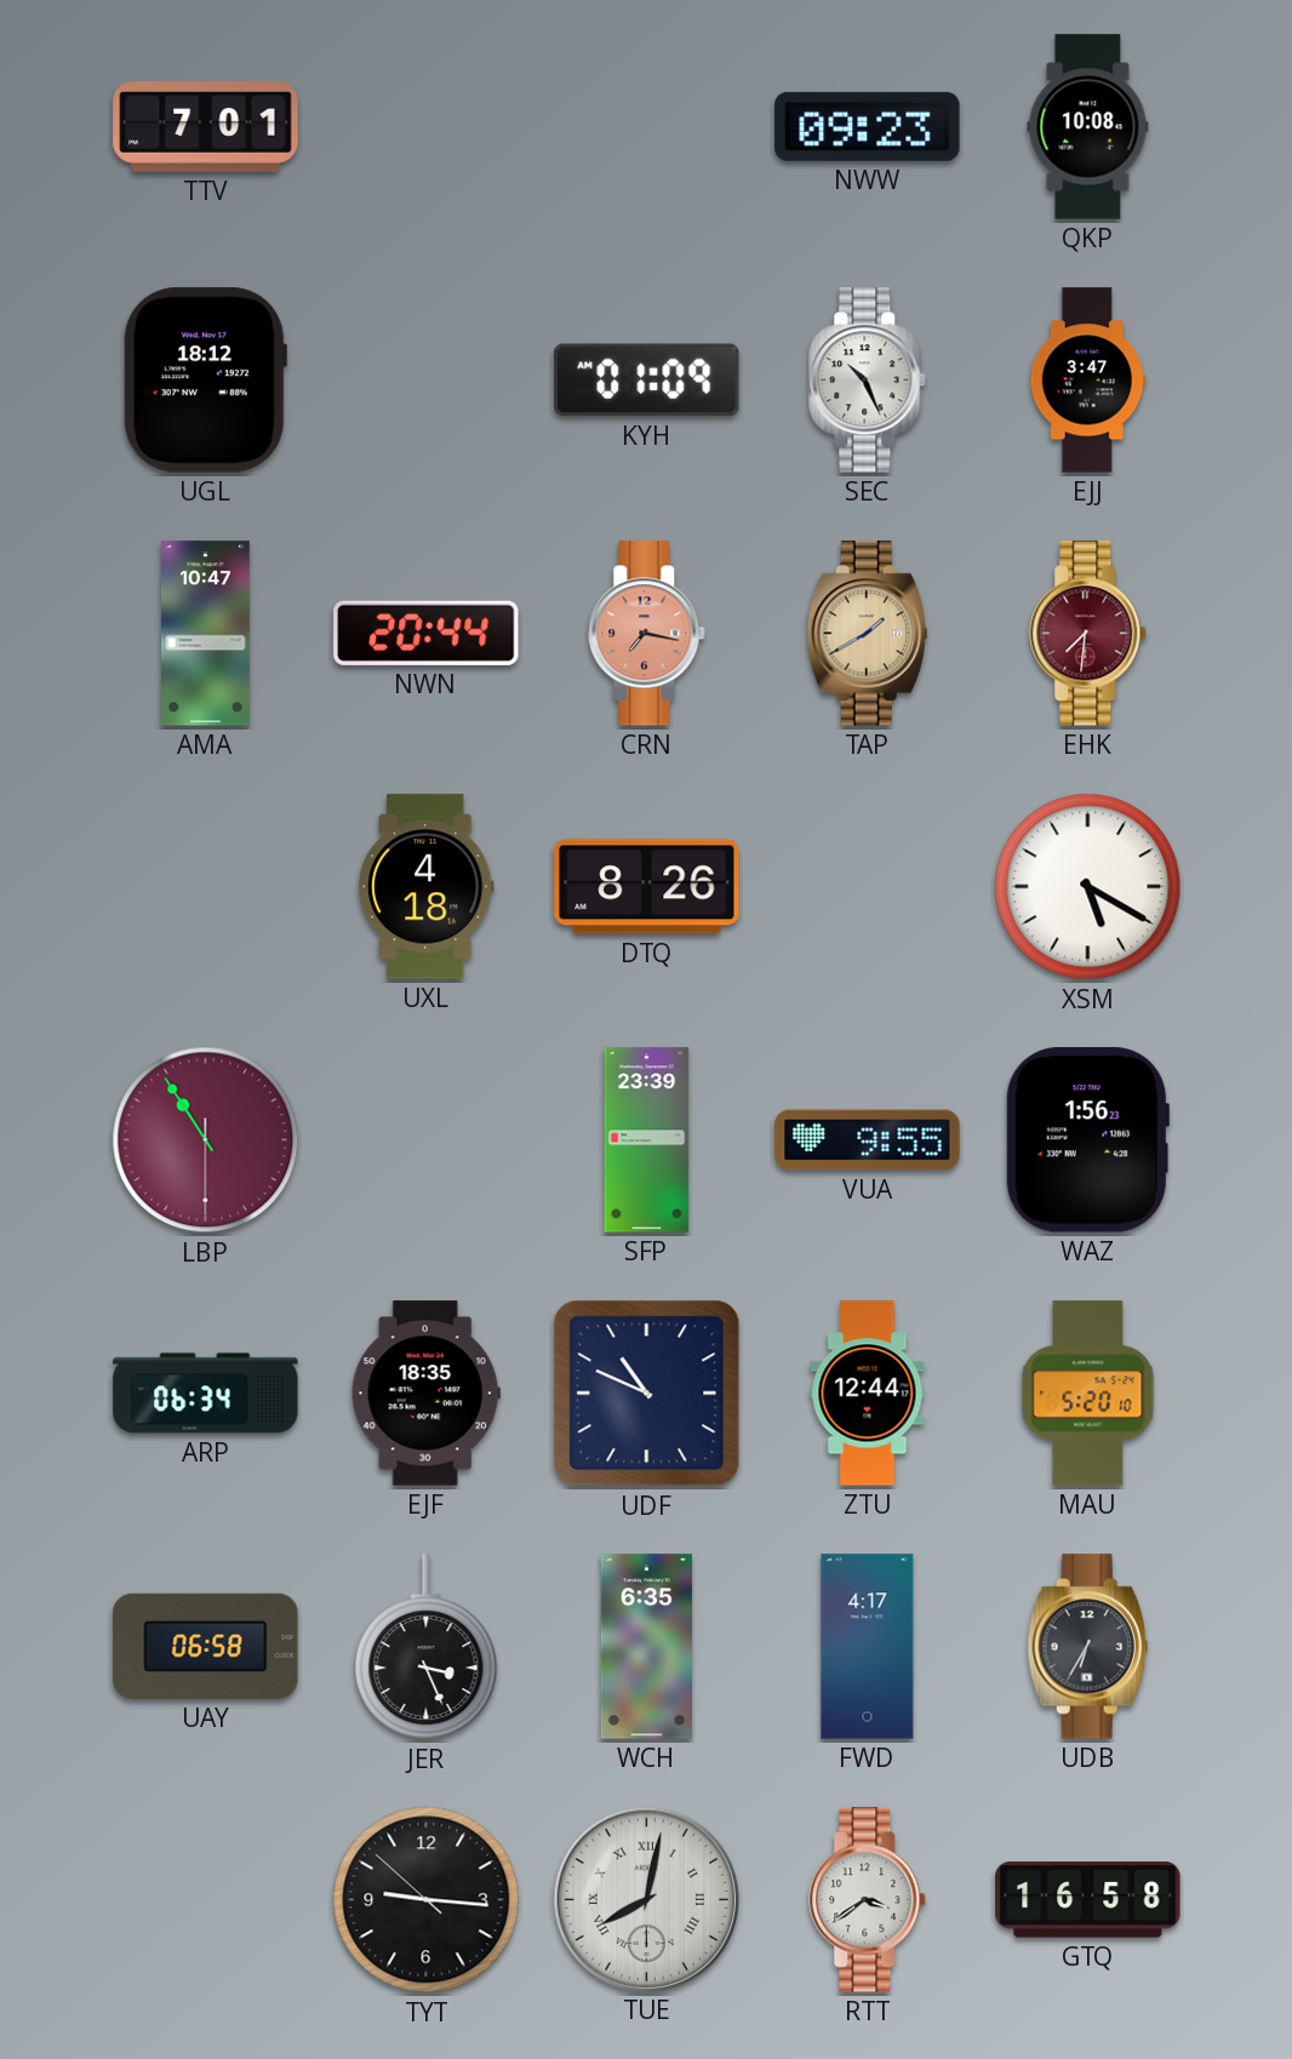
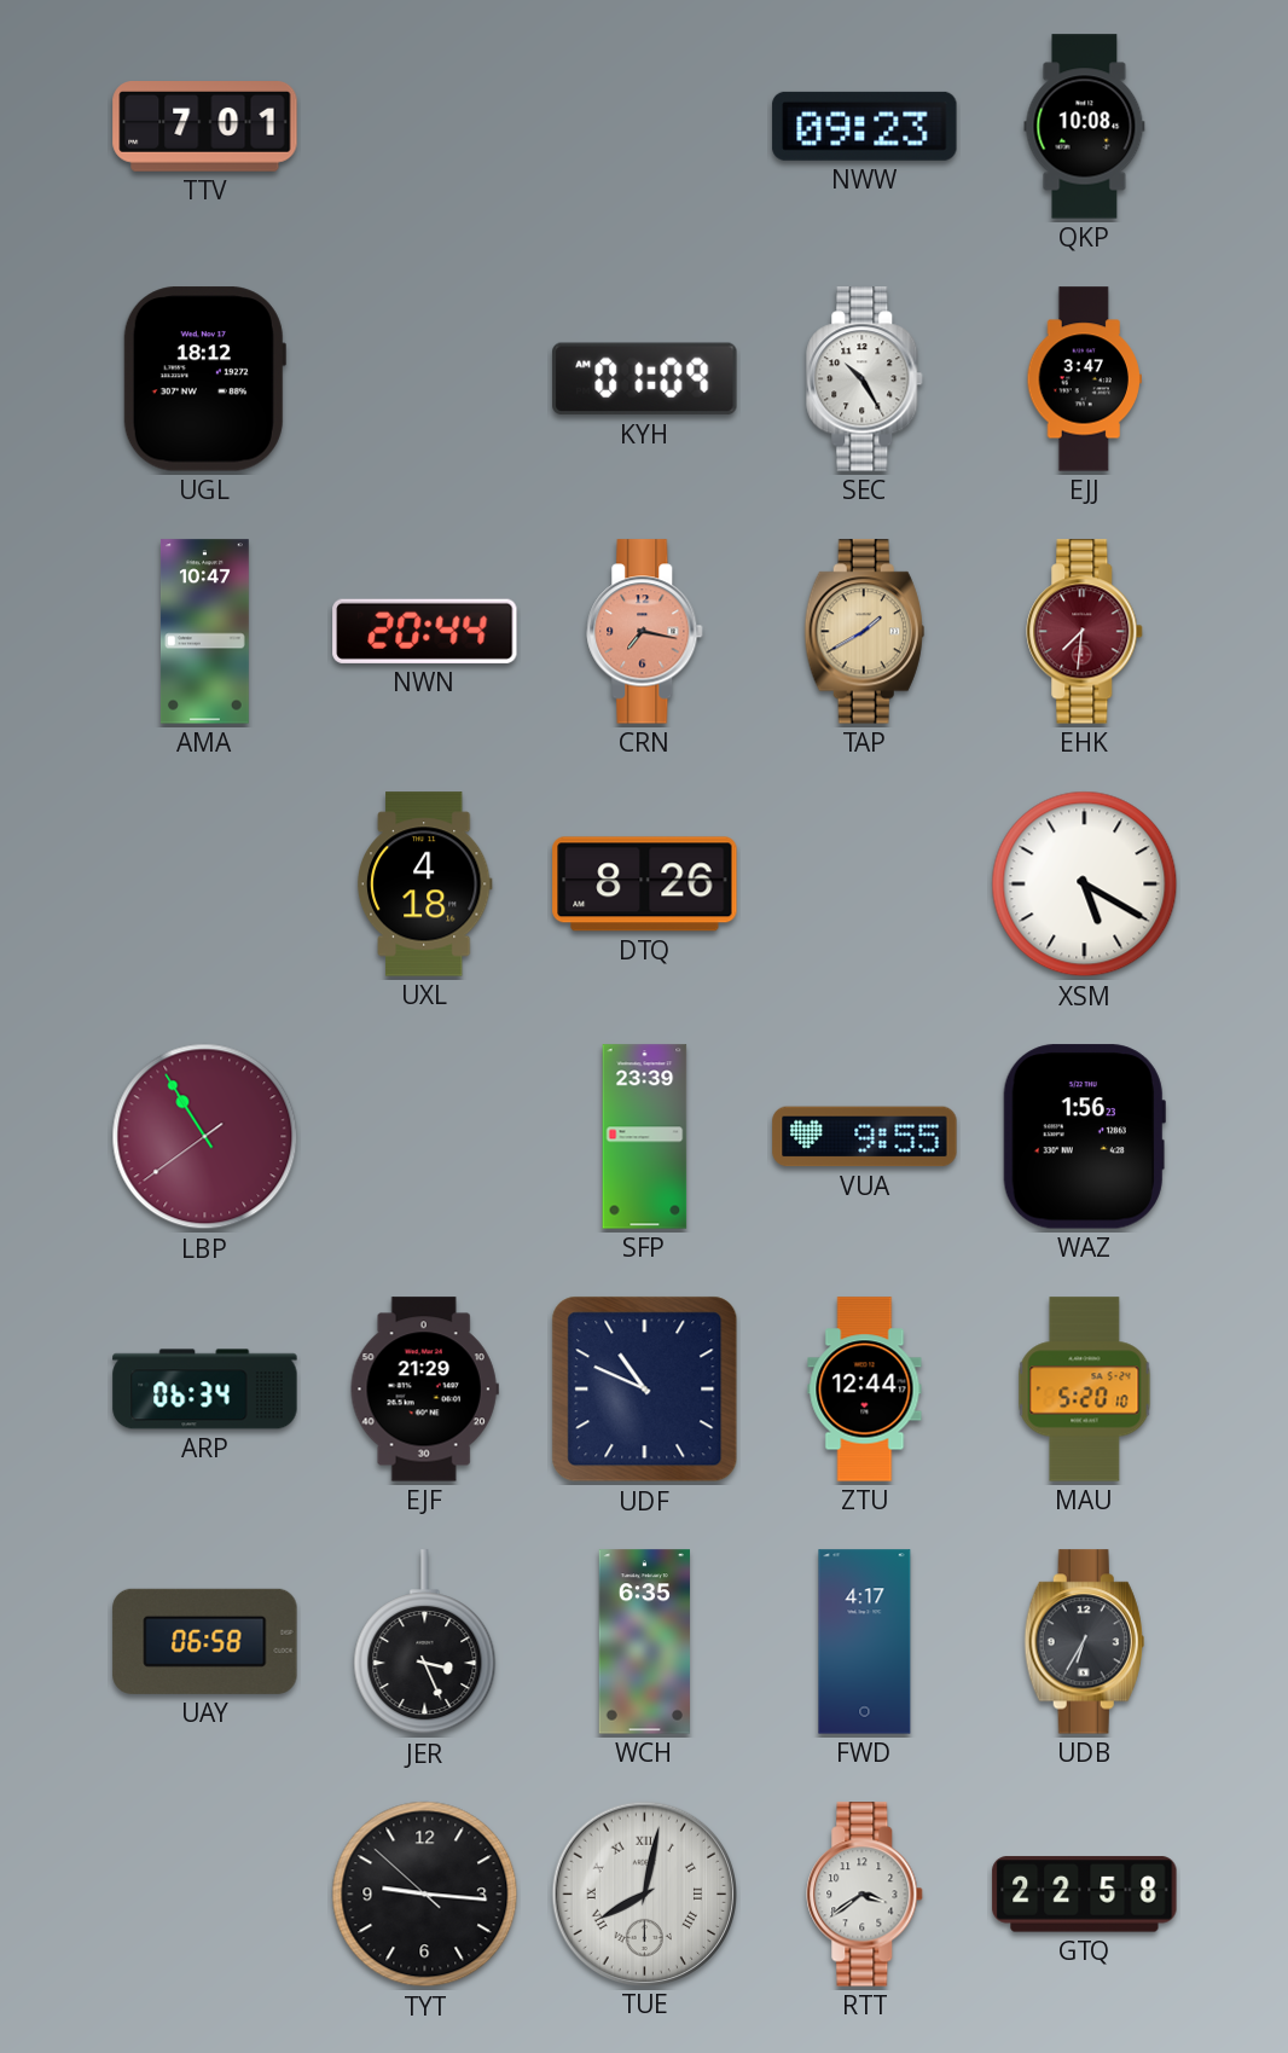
SEC: 10:26 -> 10:25 (865, 379)
LBP: 10:54:30 -> 10:54:39 (205, 1137)
EJF: 18:35 -> 21:29 (424, 1390)
GTQ: 16:58 -> 22:58 (1085, 1895)
